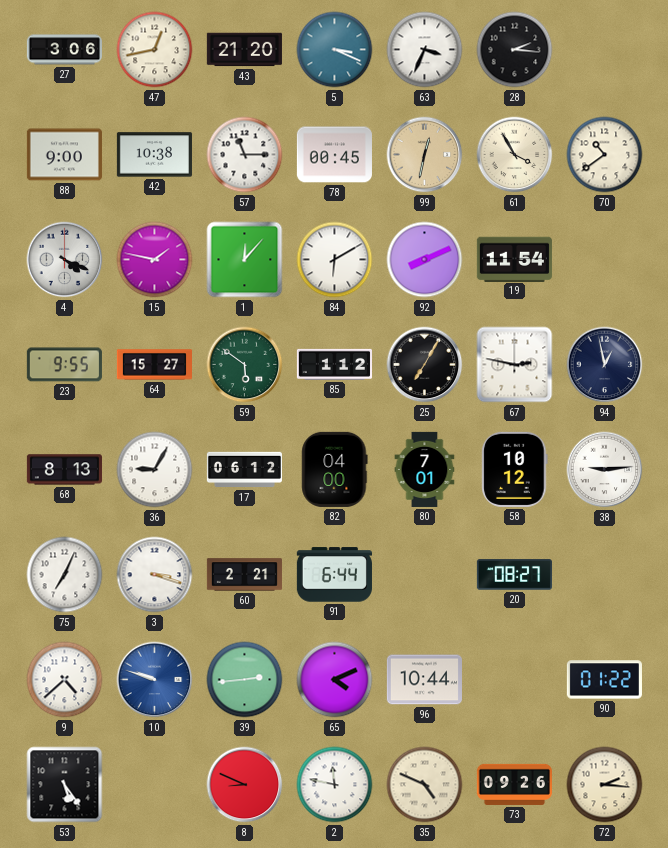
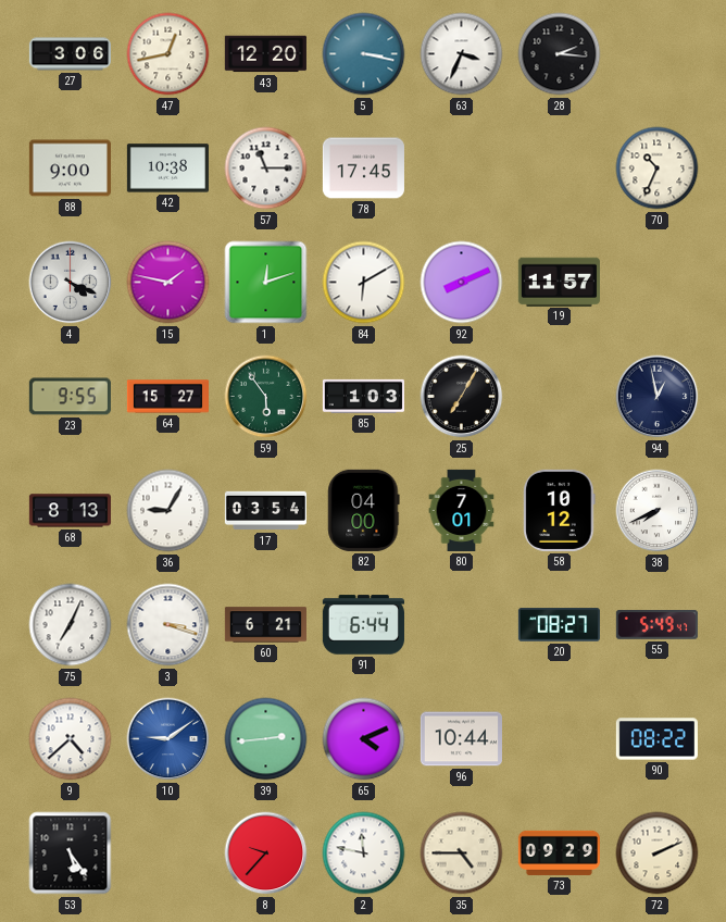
43: 21:20 -> 12:20 (265, 54)
5: 3:19 -> 3:17 (364, 54)
78: 00:45 -> 17:45 (363, 169)
99: 12:32 -> none (425, 155)
61: 3:55 -> none (515, 155)
70: 10:39 -> 10:34 (658, 169)
1: 12:07 -> 12:12 (266, 283)
19: 11:54 -> 11:57 (559, 282)
59: 5:51 -> 5:54 (266, 397)
85: 1:12 -> 1:03 (363, 396)
67: 2:47 -> none (515, 365)
17: 06:12 -> 03:54 (265, 511)
38: 9:14 -> 7:41 (658, 511)
60: 2:21 -> 6:21 (265, 625)
55: none -> 5:49 (656, 625)
10: 9:48 -> 9:09 (168, 739)
90: 01:22 -> 08:22 (656, 739)
8: 8:49 -> 9:37 (266, 854)
35: 4:49 -> 4:45 (462, 854)
73: 09:26 -> 09:29 (559, 852)
72: 2:16 -> 2:11 (658, 854)
